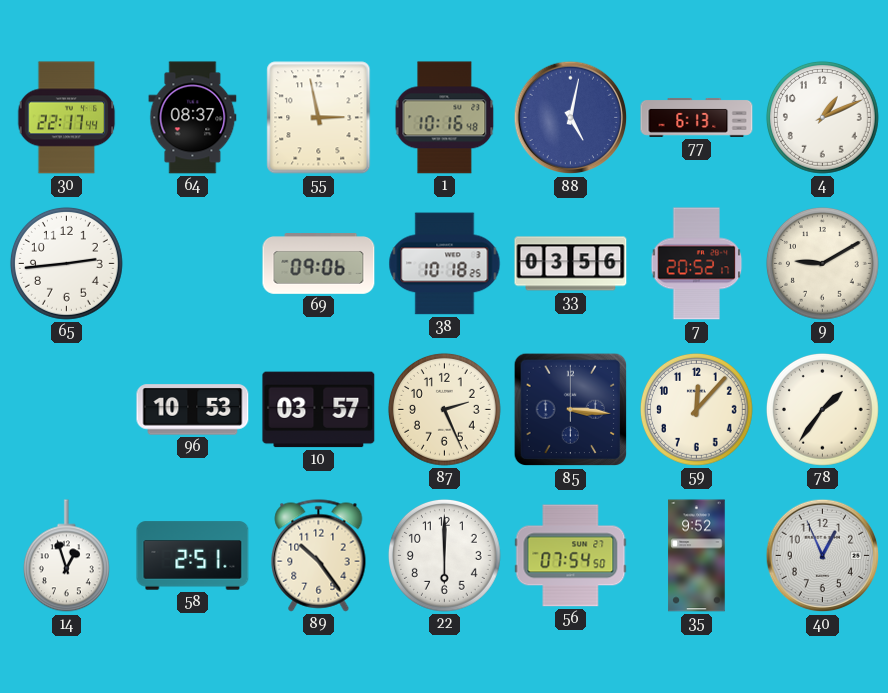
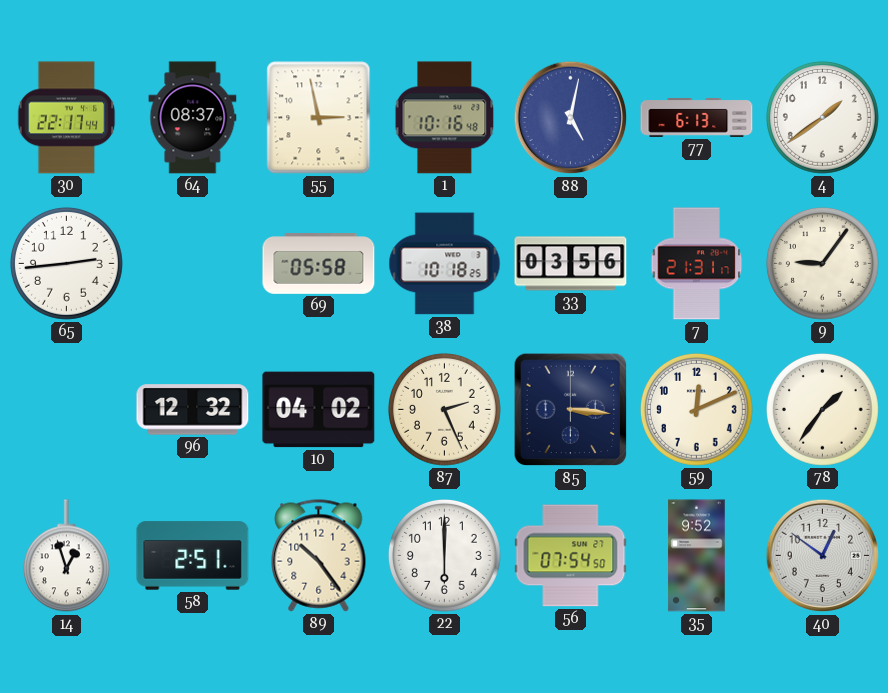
4: 1:11 -> 1:39 (823, 117)
69: 09:06 -> 05:58 (319, 264)
7: 20:52 -> 21:31 (697, 264)
9: 9:10 -> 9:06 (823, 263)
96: 10:53 -> 12:32 (193, 410)
10: 03:57 -> 04:02 (319, 410)
59: 12:07 -> 12:11 (697, 409)
40: 12:56 -> 12:51 (823, 556)
